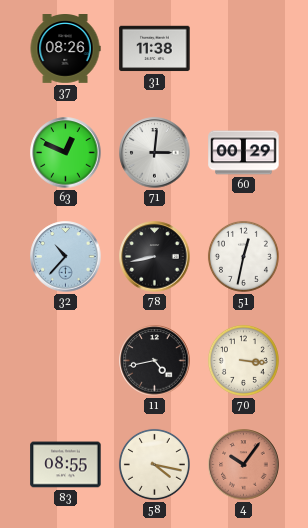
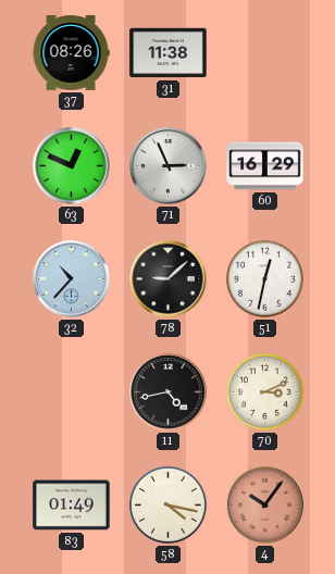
71: 3:01 -> 2:56 (169, 166)
60: 00:29 -> 16:29 (265, 166)
78: 8:43 -> 9:08 (169, 279)
70: 3:16 -> 3:11 (264, 391)
83: 08:55 -> 01:49 (72, 506)
